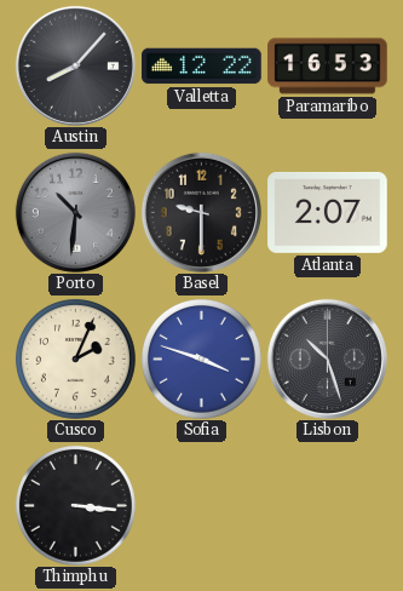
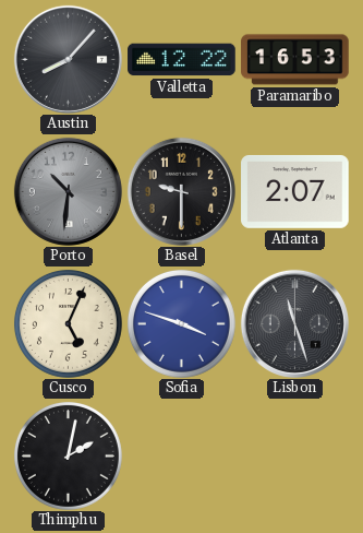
Cusco: 2:04 -> 5:04 (68, 323)
Lisbon: 10:27 -> 11:27 (294, 323)
Thimphu: 3:16 -> 2:02 (68, 455)
